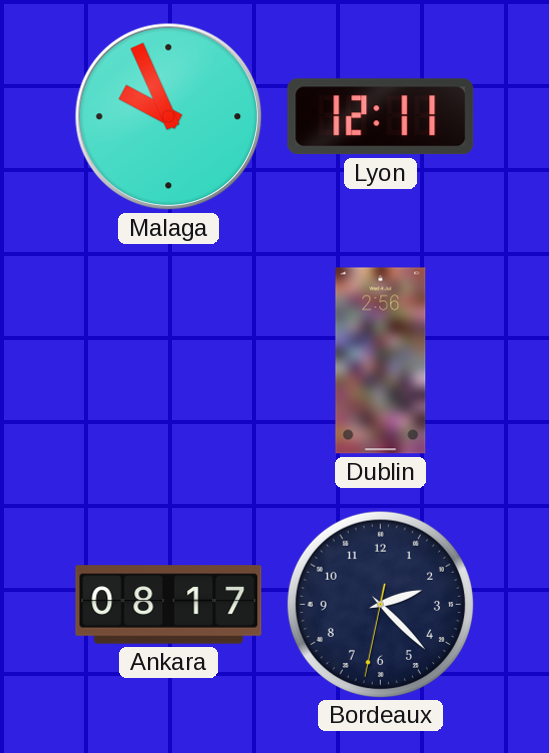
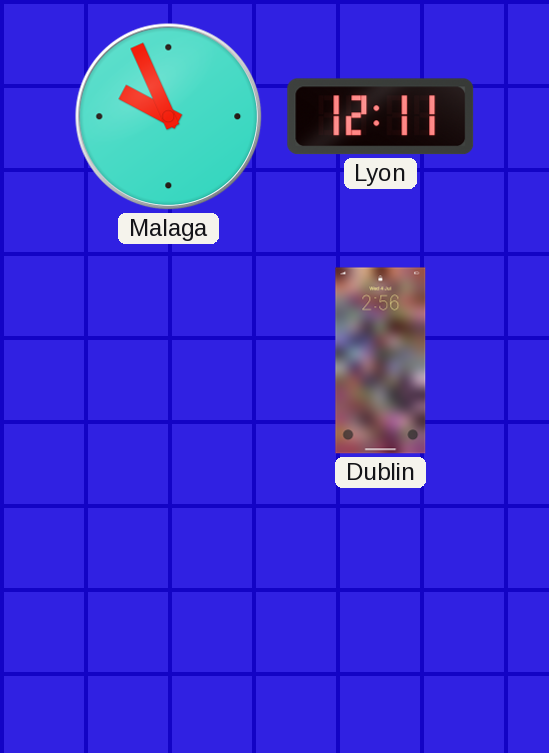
Ankara: 08:17 -> none (169, 605)
Bordeaux: 2:22 -> none (380, 604)
